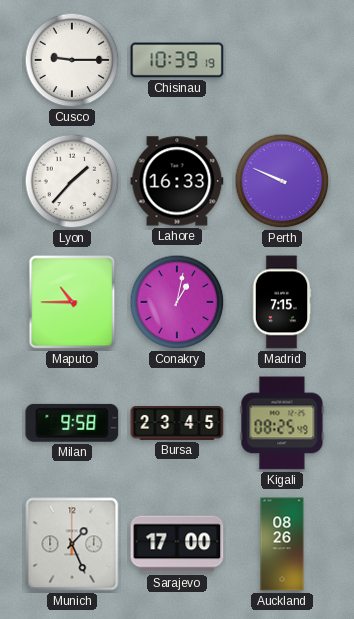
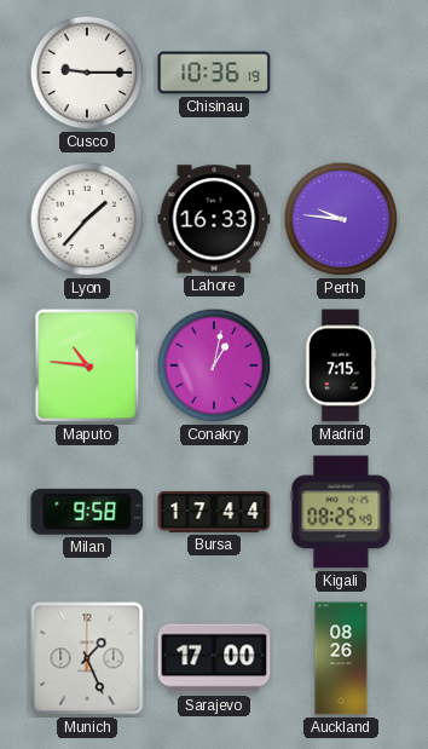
Chisinau: 10:39 -> 10:36 (214, 73)
Perth: 9:49 -> 9:46 (341, 219)
Maputo: 10:45 -> 10:46 (87, 365)
Bursa: 23:45 -> 17:44 (214, 513)
